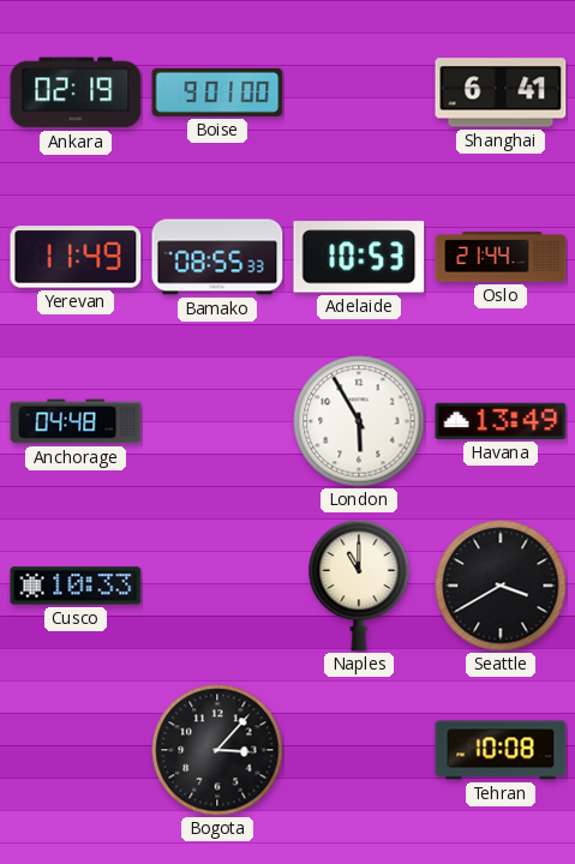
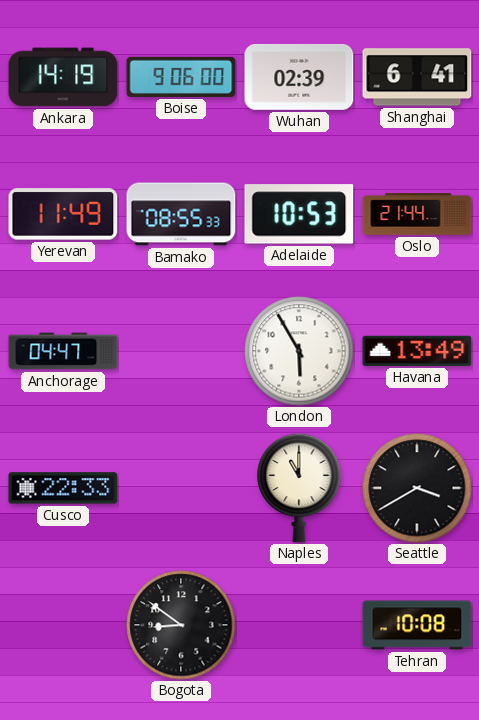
Ankara: 02:19 -> 14:19 (63, 77)
Boise: 9:01 -> 9:06 (181, 77)
Wuhan: none -> 02:39 (299, 77)
Anchorage: 04:48 -> 04:47 (63, 351)
Cusco: 10:33 -> 22:33 (63, 488)
Bogota: 3:07 -> 8:51 (181, 625)
